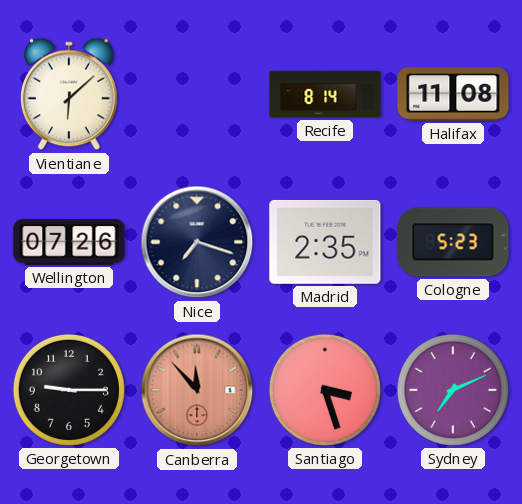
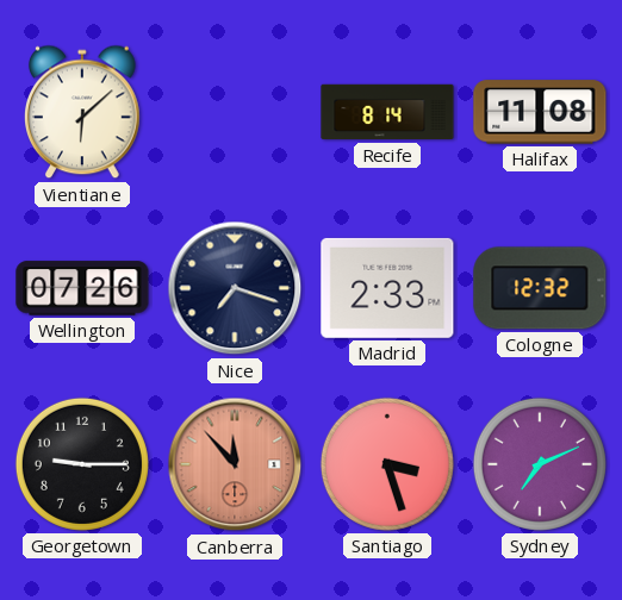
Madrid: 2:35 -> 2:33 (387, 288)
Cologne: 5:23 -> 12:32 (540, 288)
